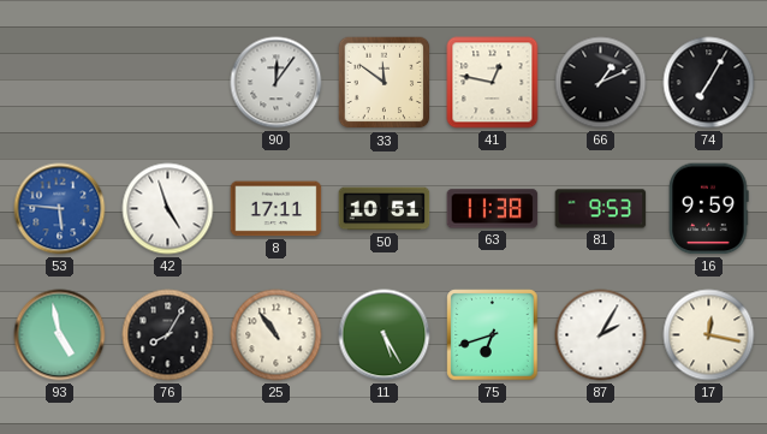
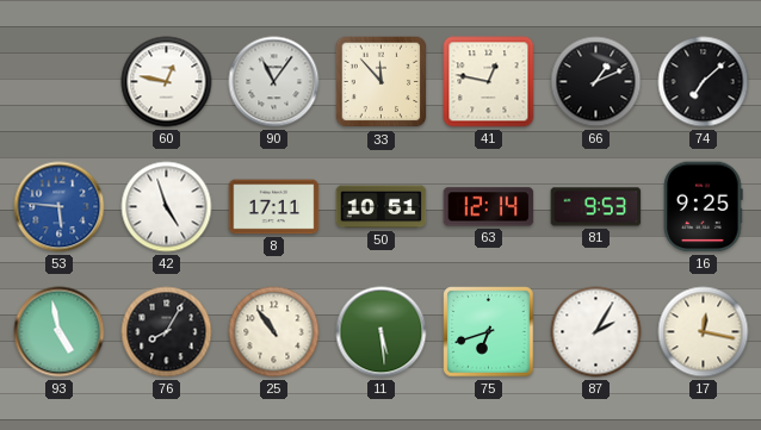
60: none -> 12:47 (167, 82)
90: 12:06 -> 11:06 (274, 82)
33: 11:51 -> 11:53 (382, 82)
74: 7:05 -> 7:08 (704, 82)
63: 11:38 -> 12:14 (489, 207)
16: 9:59 -> 9:25 (704, 207)
11: 5:25 -> 5:29 (382, 332)
